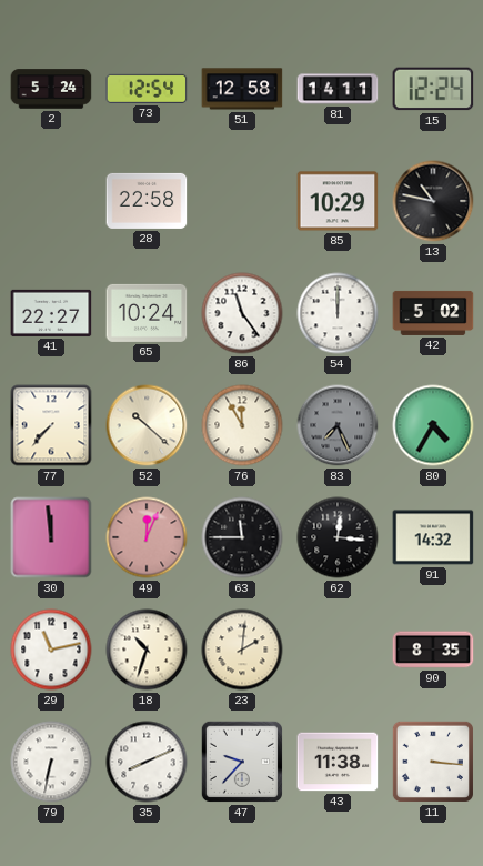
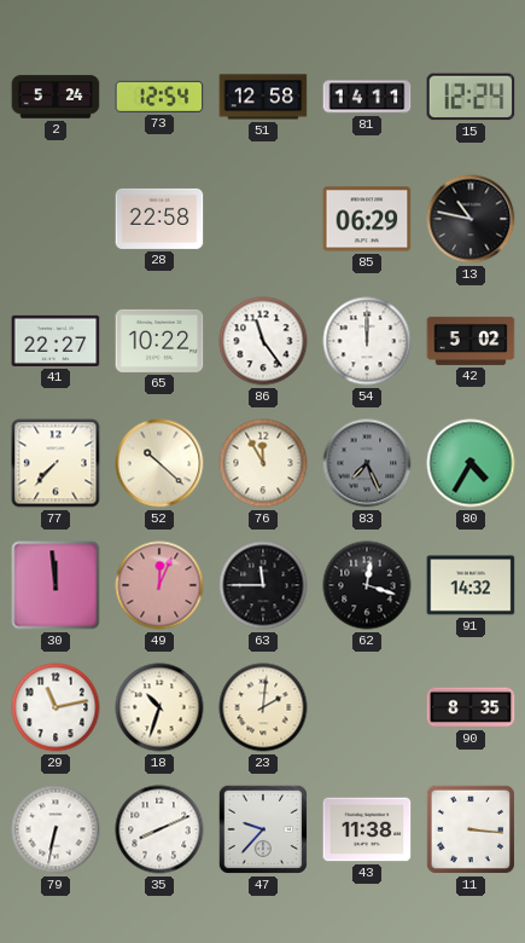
85: 10:29 -> 06:29 (367, 219)
65: 10:24 -> 10:22 (159, 341)
62: 12:16 -> 12:18 (367, 585)
